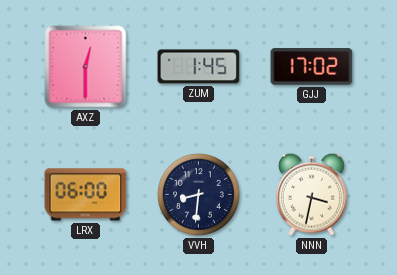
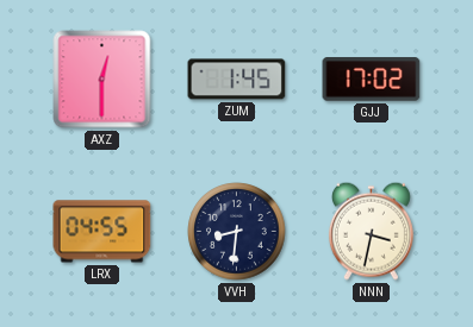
LRX: 06:00 -> 04:55 (102, 232)
